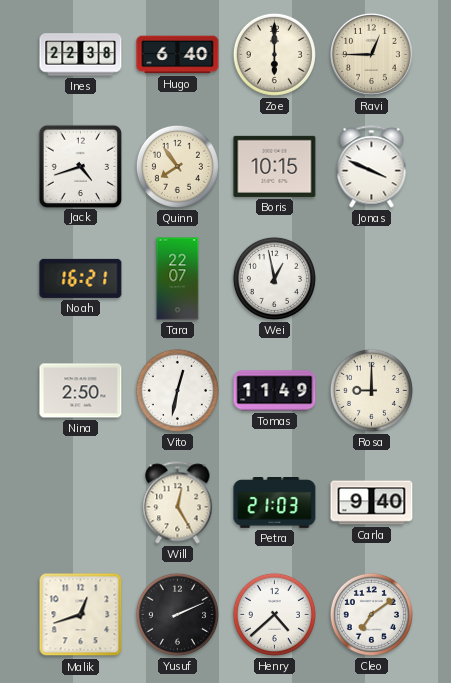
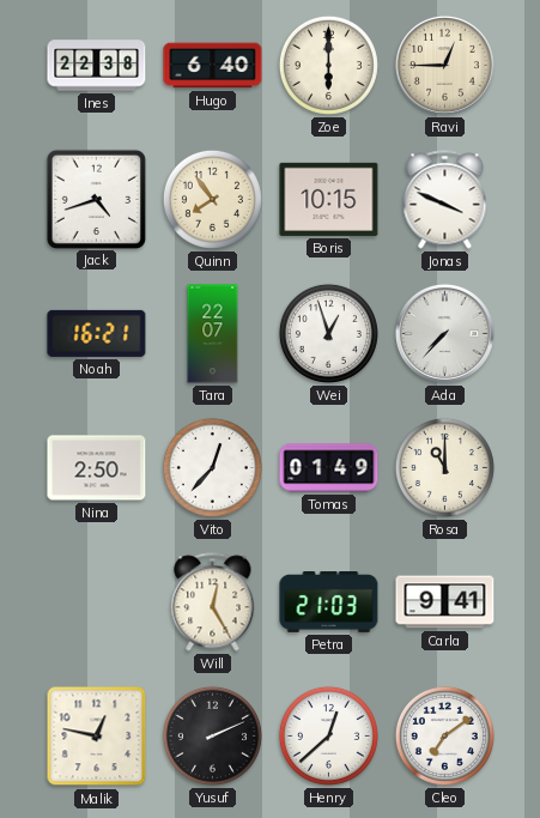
Wei: 12:58 -> 12:57 (328, 333)
Ada: none -> 7:37 (444, 333)
Vito: 12:32 -> 12:37 (212, 467)
Tomas: 11:49 -> 01:49 (329, 468)
Rosa: 9:00 -> 11:00 (444, 467)
Carla: 9:40 -> 9:41 (445, 602)
Malik: 12:42 -> 12:47 (97, 737)
Henry: 4:38 -> 12:38 (328, 735)
